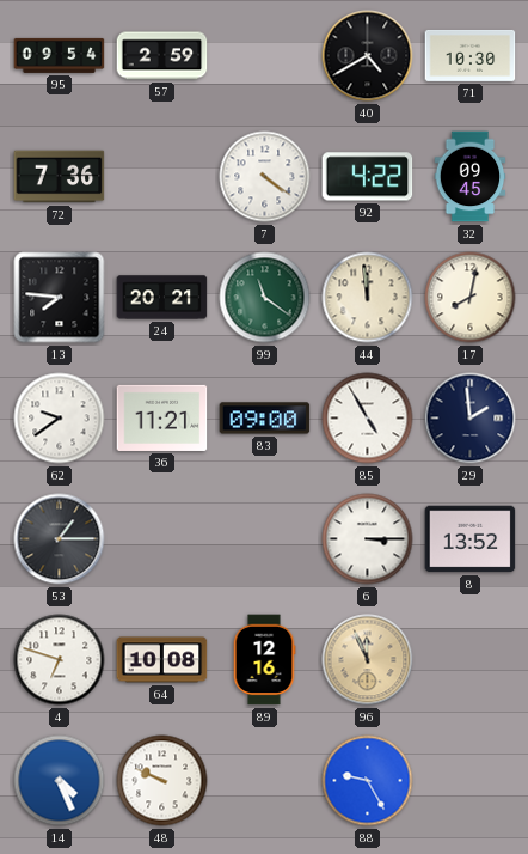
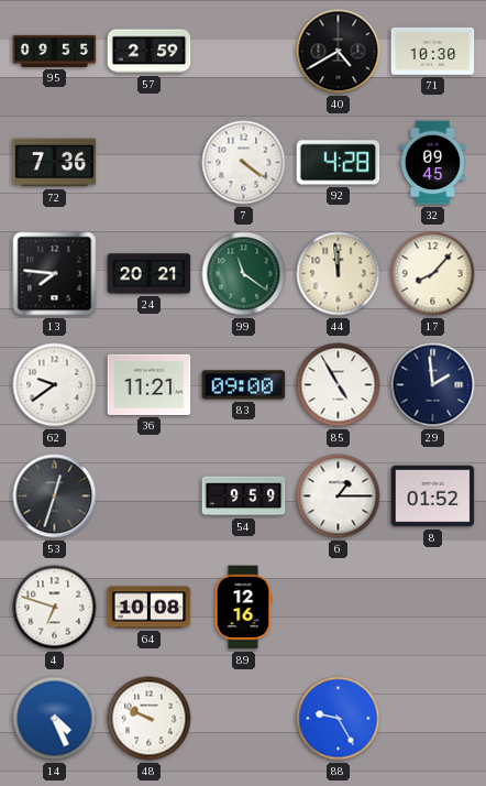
95: 09:54 -> 09:55 (55, 51)
92: 4:22 -> 4:28 (339, 163)
17: 8:02 -> 8:07 (433, 274)
53: 1:15 -> 12:33 (55, 496)
54: none -> 9:59 (244, 496)
6: 3:15 -> 1:15 (339, 496)
8: 13:52 -> 01:52 (433, 496)
96: 11:56 -> none (368, 660)
